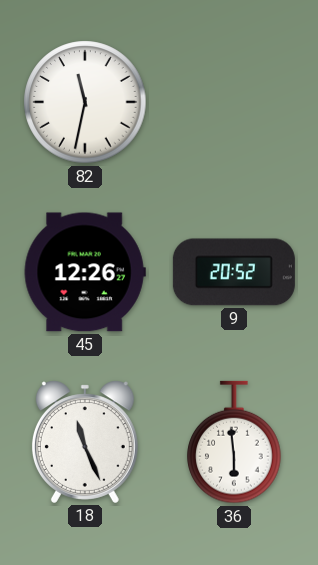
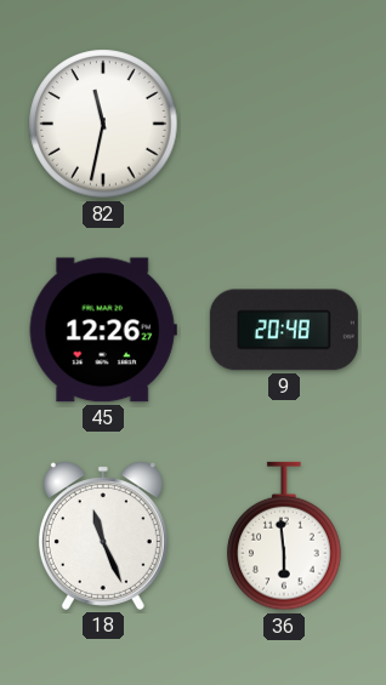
9: 20:52 -> 20:48 (284, 330)
